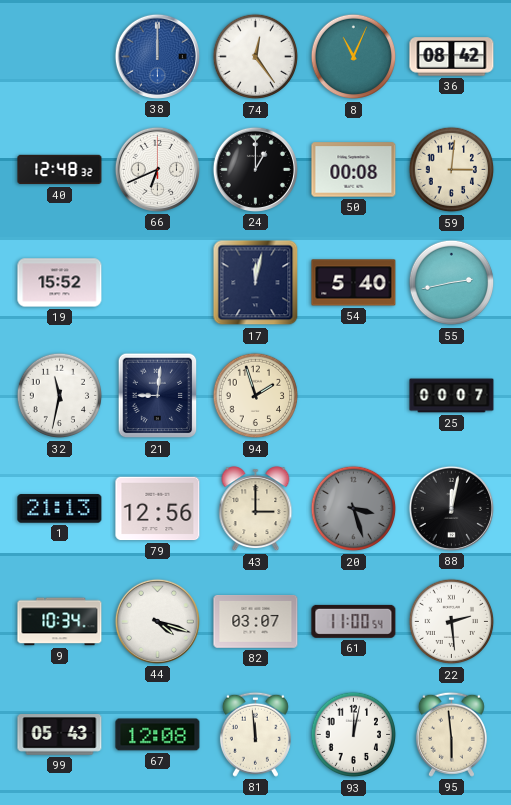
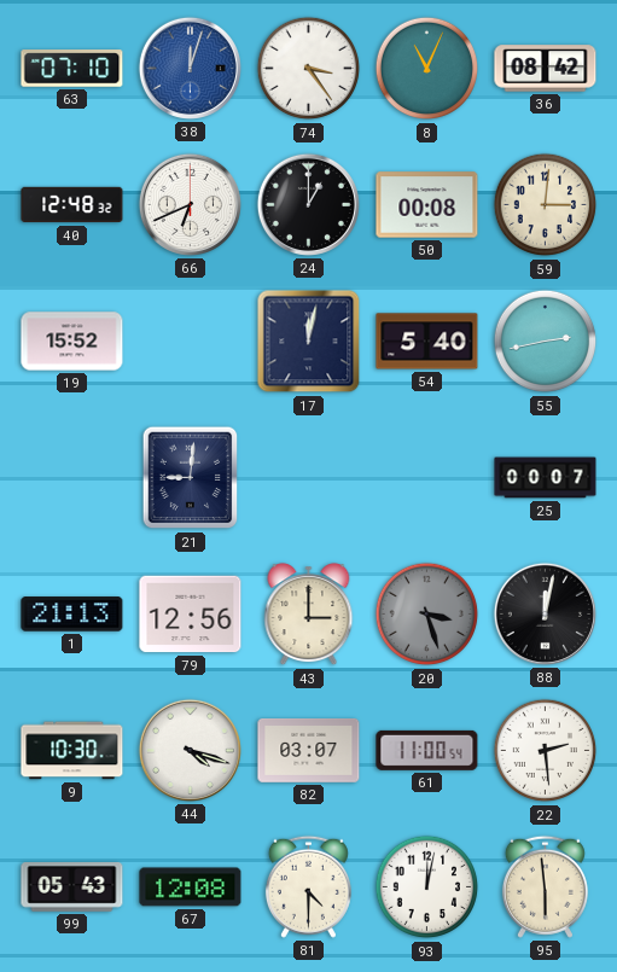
63: none -> 07:10 (72, 69)
38: 12:00 -> 12:03 (190, 68)
74: 12:24 -> 3:24 (309, 69)
32: 11:32 -> none (60, 396)
94: 1:57 -> none (256, 396)
9: 10:34 -> 10:30 (72, 751)
81: 11:59 -> 4:30 (308, 886)
